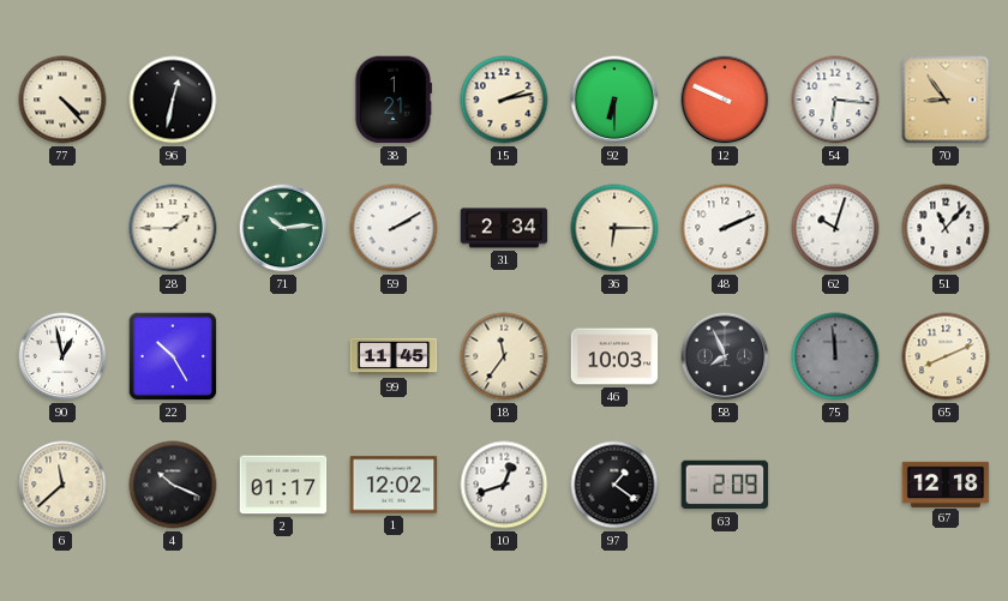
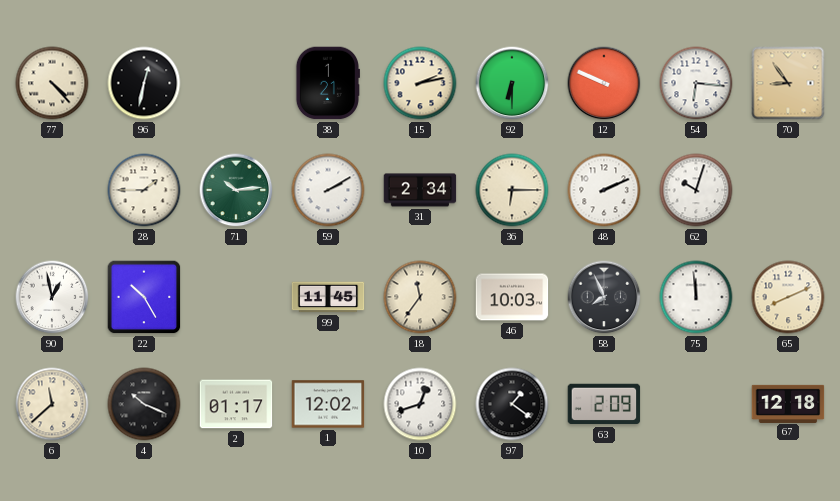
51: 11:07 -> none (946, 228)
75 dial: grey -> white (696, 297)
